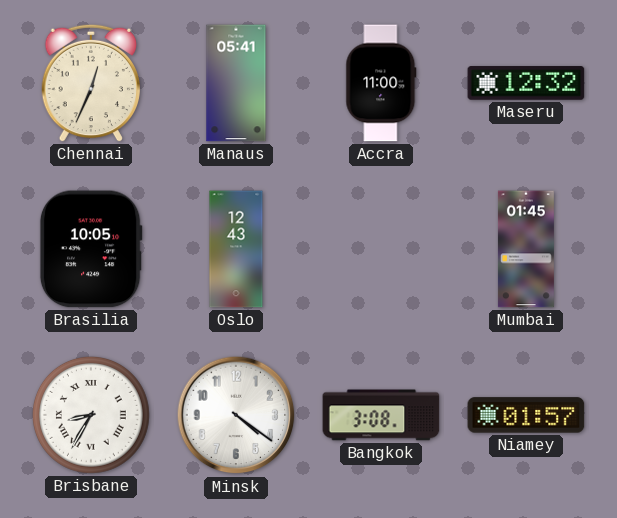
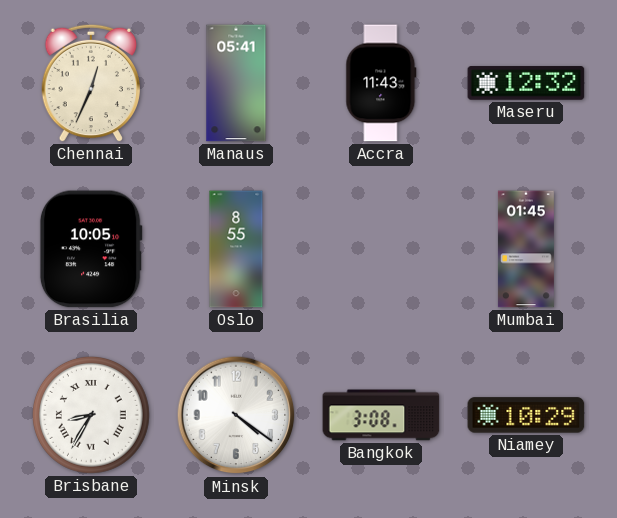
Accra: 11:00 -> 11:43 (381, 83)
Oslo: 12:43 -> 8:55 (236, 249)
Niamey: 01:57 -> 10:29 (526, 415)
